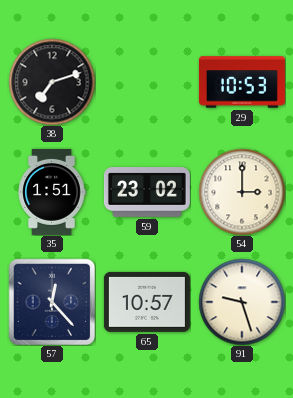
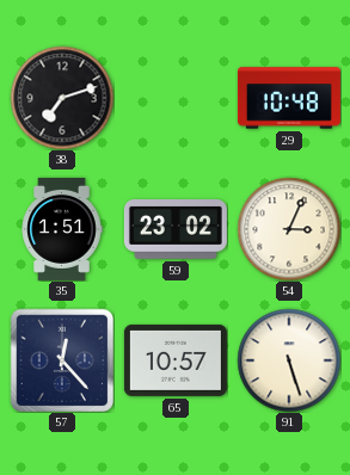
29: 10:53 -> 10:48 (289, 98)
54: 3:00 -> 3:04 (289, 229)
91: 9:27 -> 5:27 (289, 360)
